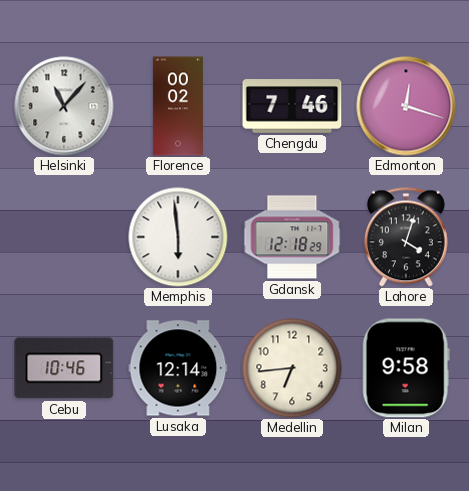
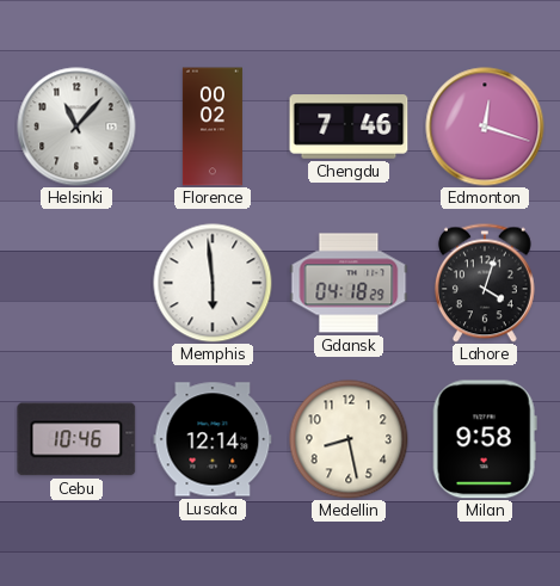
Gdansk: 12:18 -> 04:18 (349, 283)
Medellin: 6:44 -> 8:28 (349, 439)
